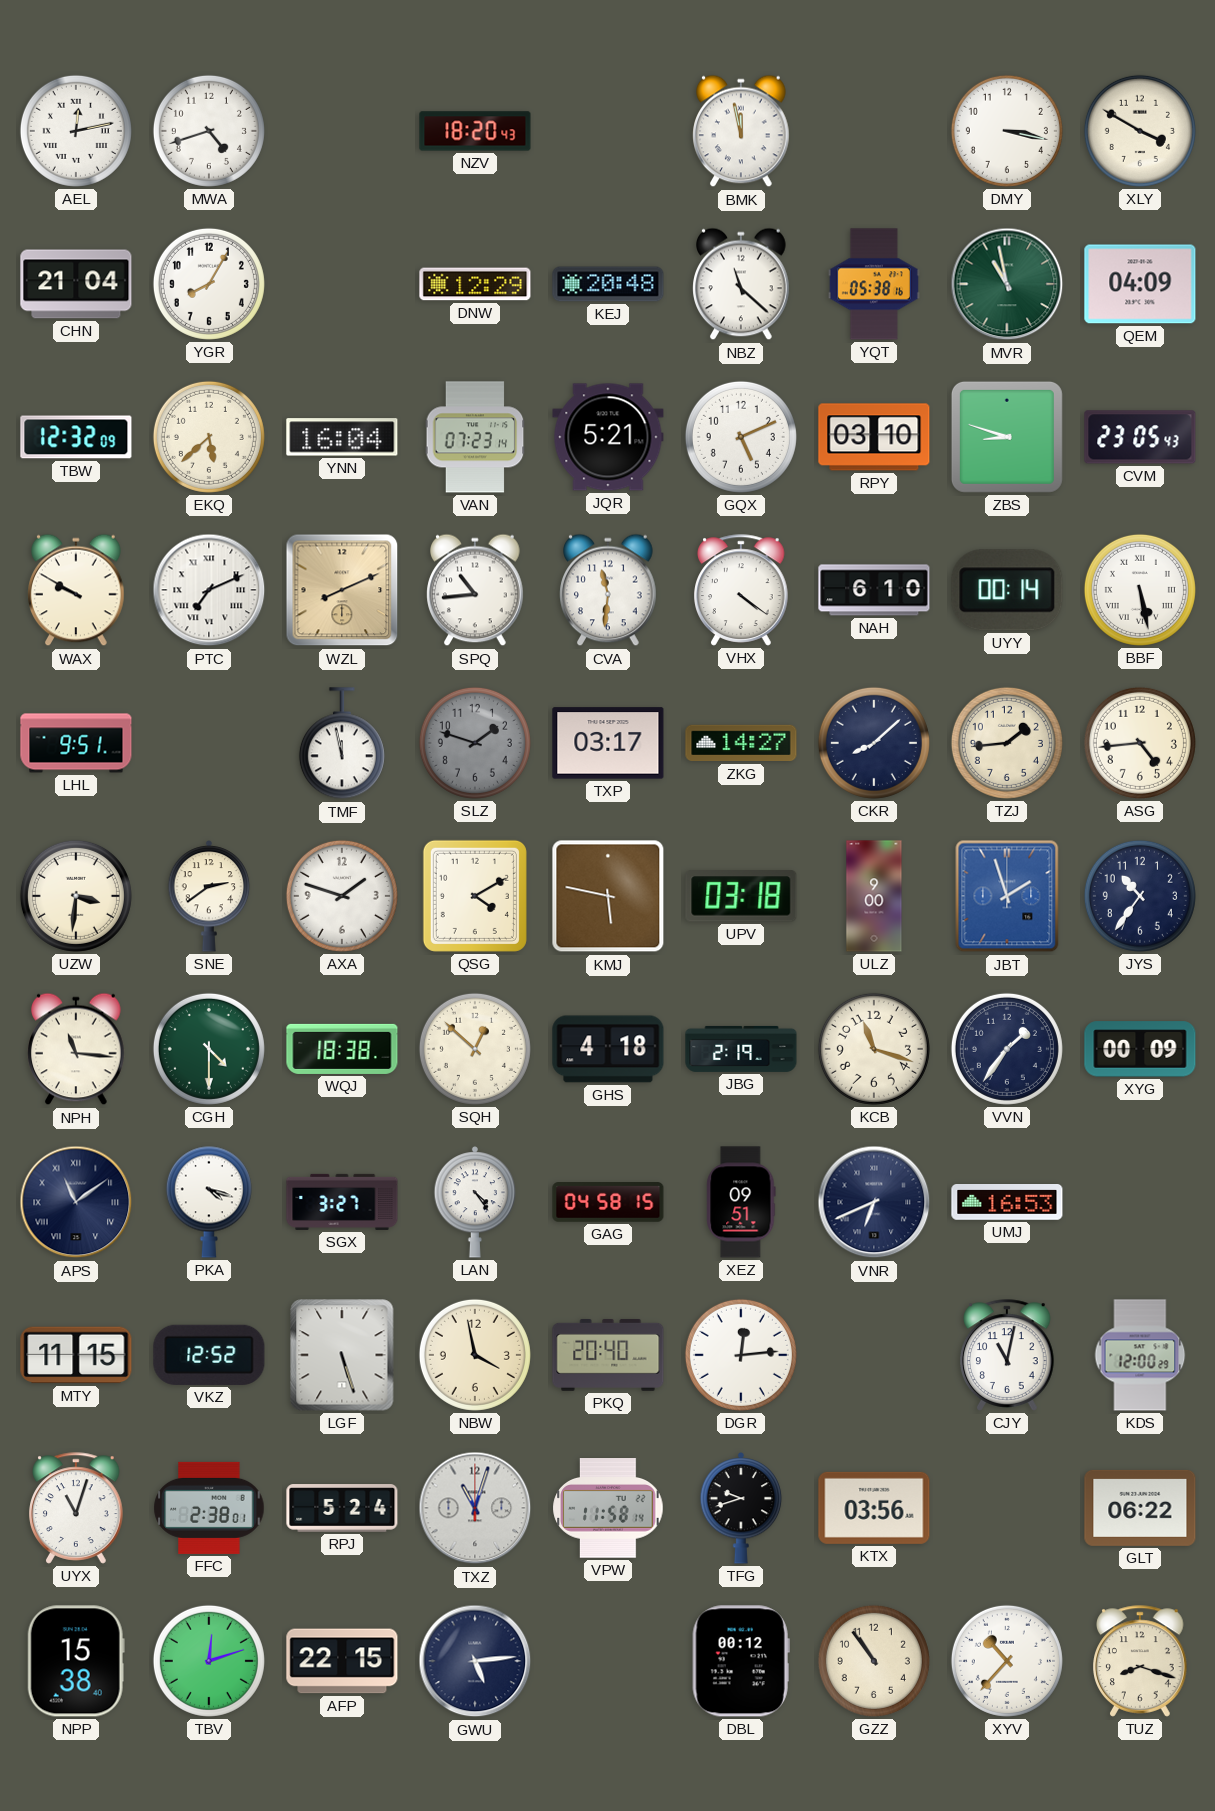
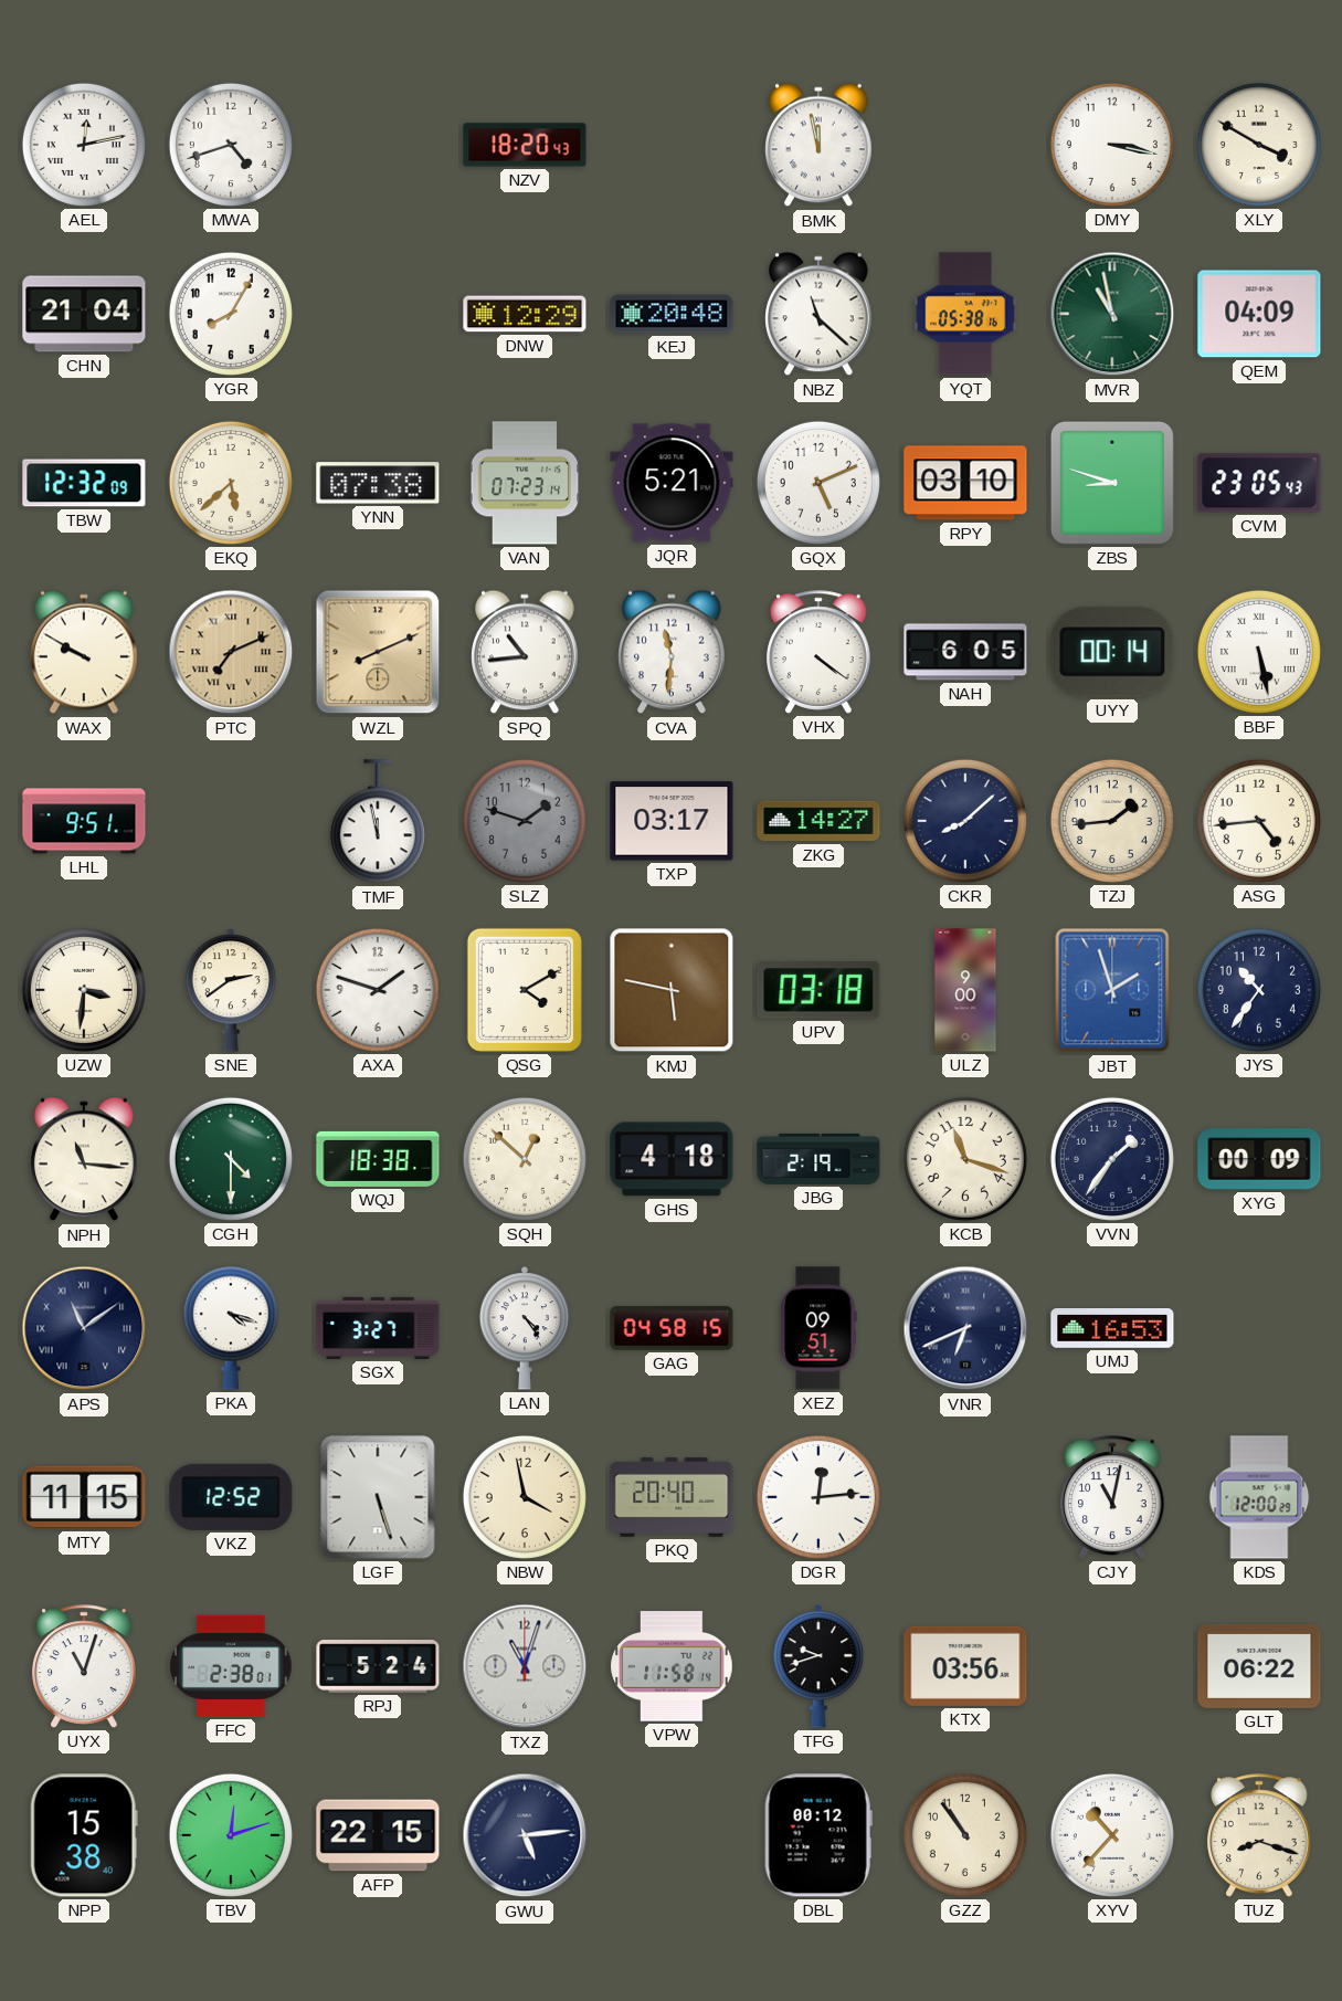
YNN: 16:04 -> 07:38 (378, 483)
PTC dial: white -> champagne (231, 652)
NAH: 6:10 -> 6:05 (965, 652)
